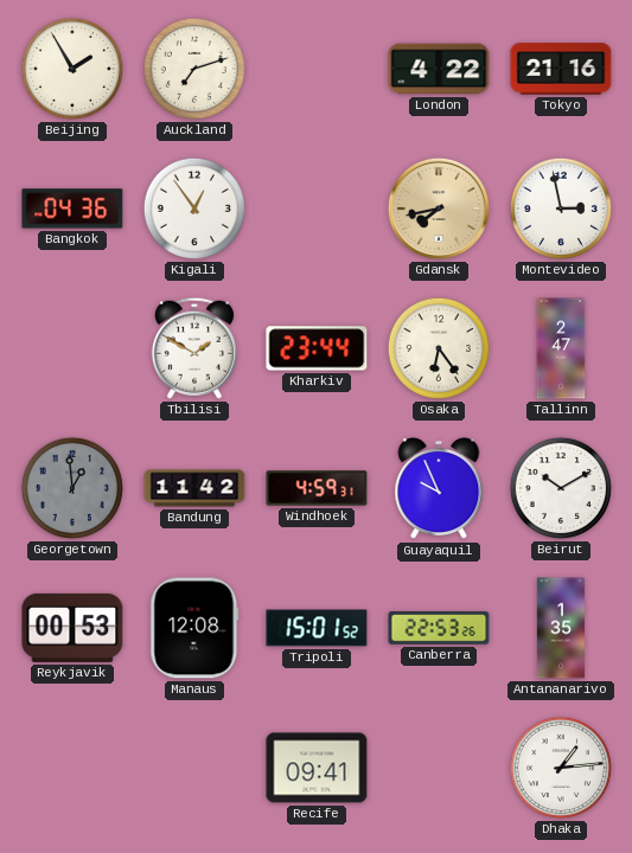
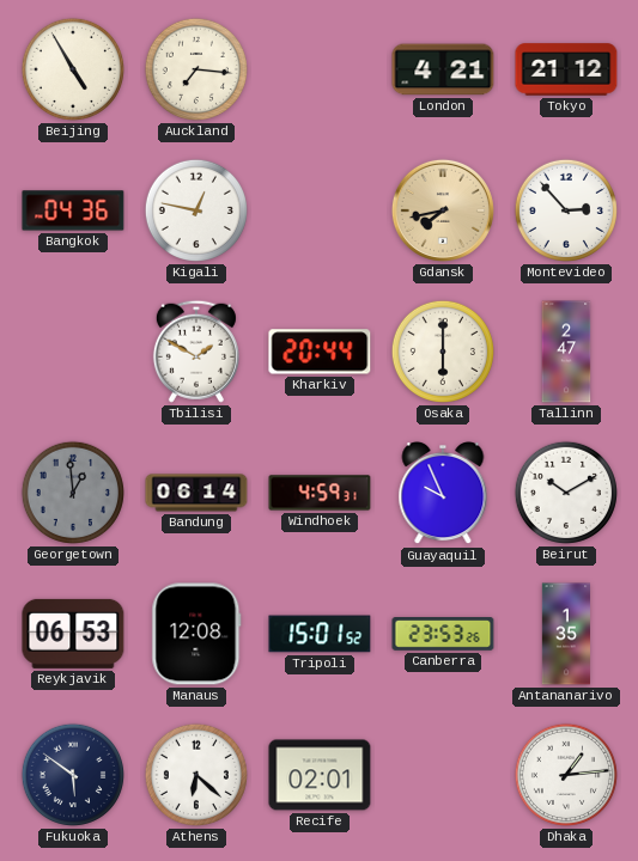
Beijing: 1:55 -> 4:55 (73, 69)
Auckland: 7:12 -> 7:16 (196, 69)
London: 4:22 -> 4:21 (443, 69)
Tokyo: 21:16 -> 21:12 (566, 69)
Kigali: 12:54 -> 12:47 (196, 210)
Montevideo: 2:58 -> 2:53 (566, 210)
Kharkiv: 23:44 -> 20:44 (320, 352)
Osaka: 6:24 -> 6:00 (443, 352)
Bandung: 11:42 -> 06:14 (196, 493)
Reykjavik: 00:53 -> 06:53 (73, 634)
Canberra: 22:53 -> 23:53 (443, 634)
Fukuoka: none -> 5:51 (73, 775)
Athens: none -> 6:22 (196, 775)
Recife: 09:41 -> 02:01 (320, 775)
